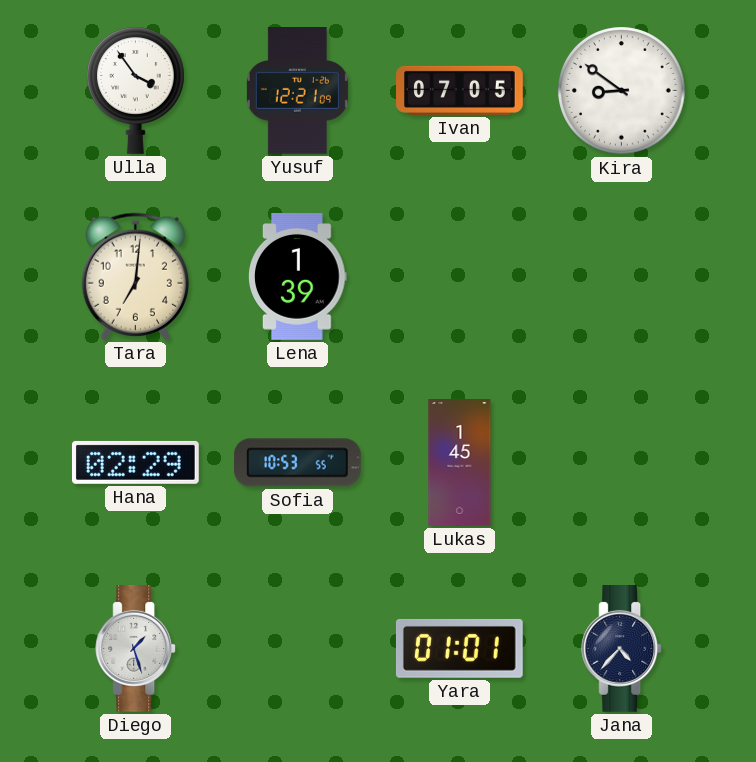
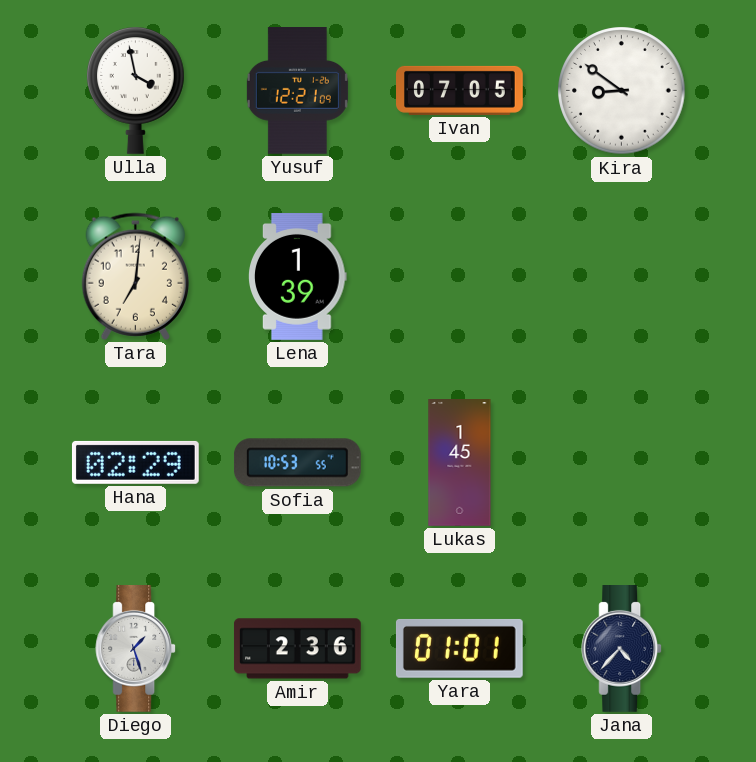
Ulla: 3:54 -> 3:58 (136, 90)
Amir: none -> 2:36 (297, 649)
